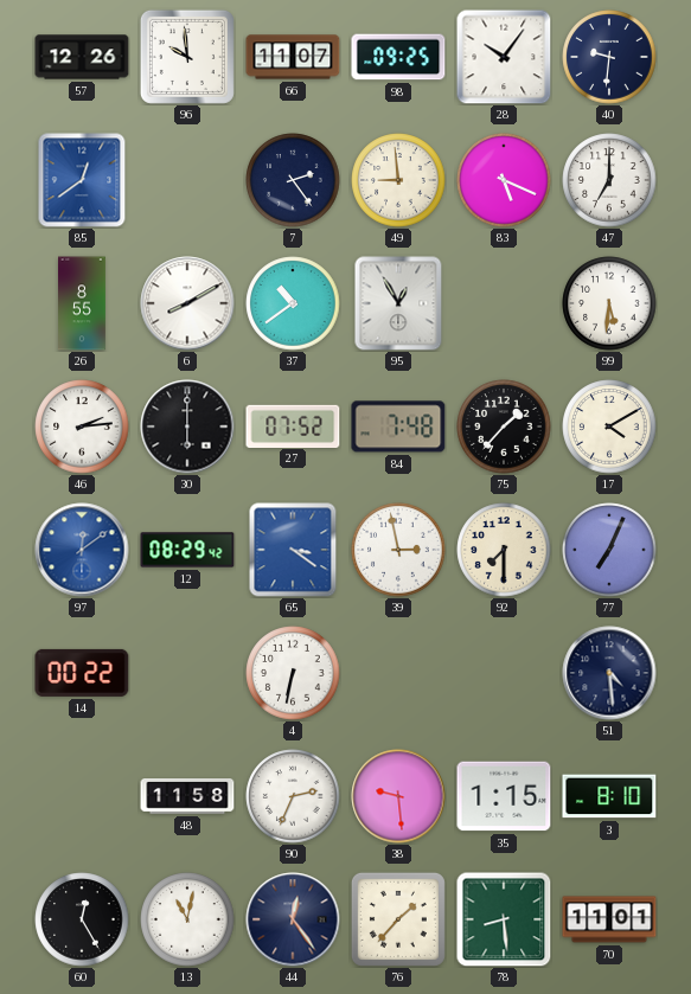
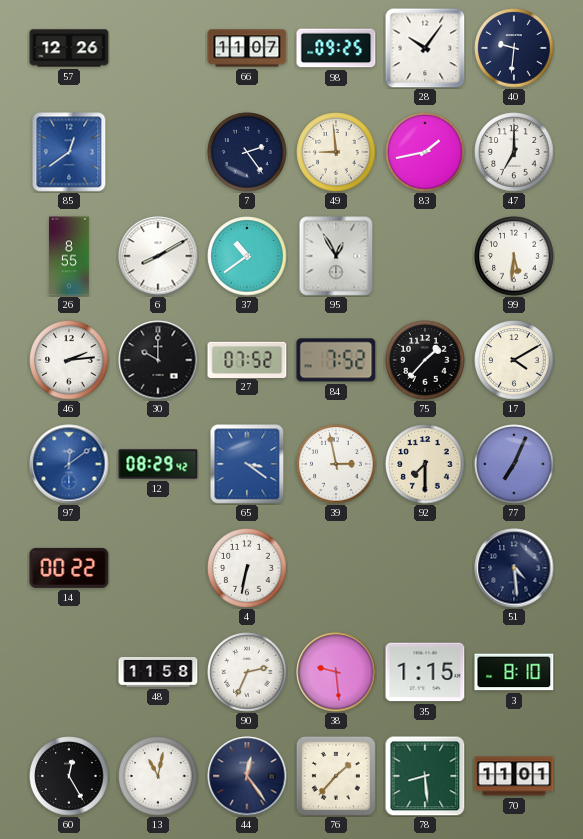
96: 9:59 -> none (187, 57)
83: 5:19 -> 1:43 (425, 152)
30: 6:00 -> 10:00 (158, 360)
84: 7:48 -> 7:52 (336, 360)
